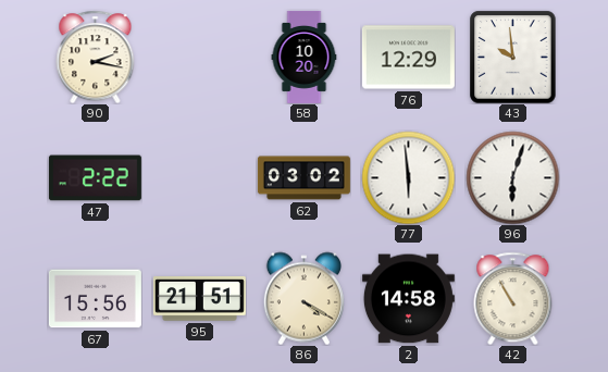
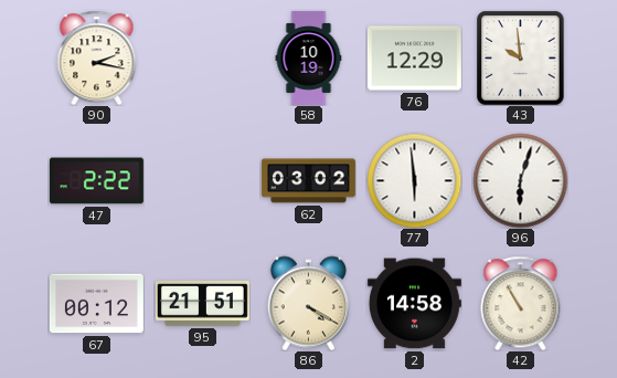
58: 10:20 -> 10:19 (309, 57)
67: 15:56 -> 00:12 (96, 304)
